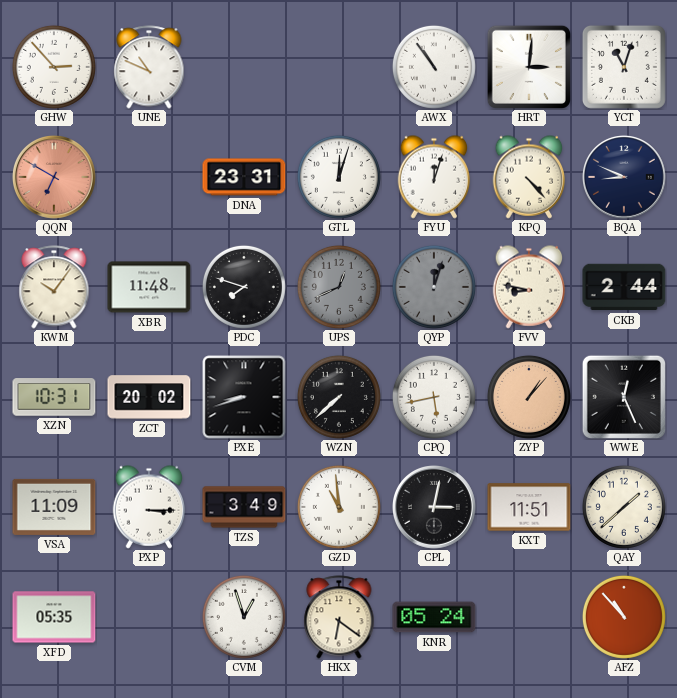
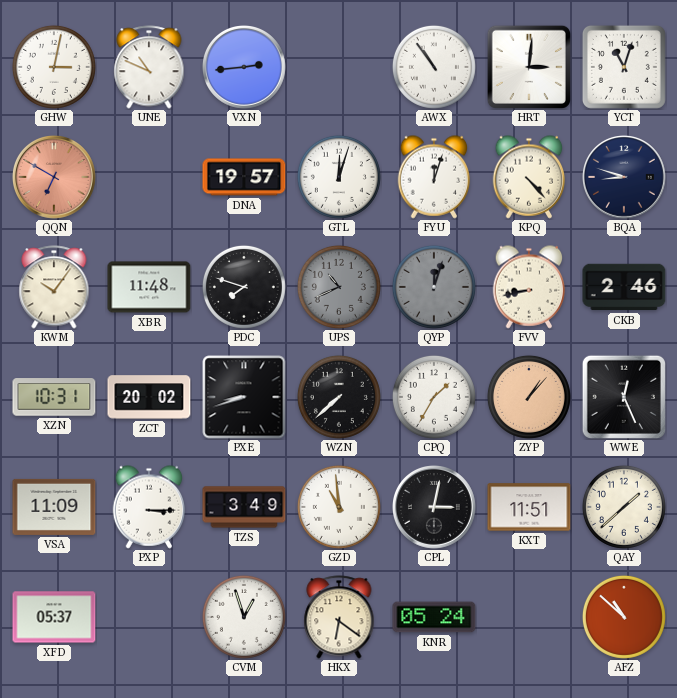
GHW: 2:53 -> 3:02 (54, 67)
VXN: none -> 2:44 (245, 68)
DNA: 23:31 -> 19:57 (244, 177)
BQA: 8:49 -> 8:48 (625, 178)
UPS: 12:41 -> 10:41 (339, 287)
FVV: 8:47 -> 8:43 (529, 287)
CKB: 2:44 -> 2:46 (624, 287)
CPQ: 5:43 -> 1:35 (434, 397)
XFD: 05:35 -> 05:37 (54, 617)
AFZ: 10:53 -> 10:52 (624, 617)
